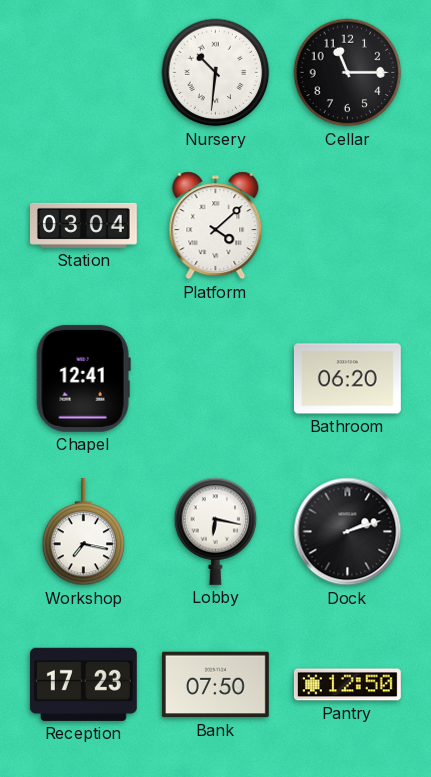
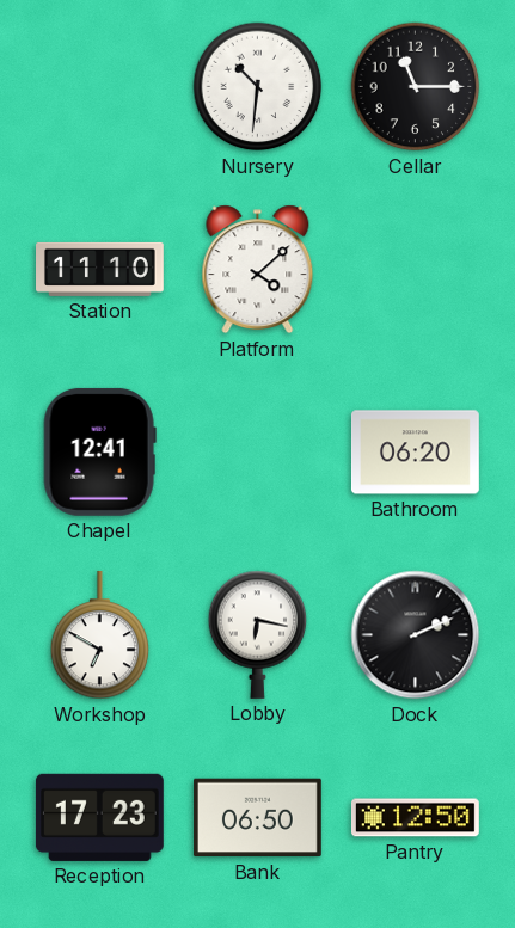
Station: 03:04 -> 11:10 (100, 269)
Workshop: 7:17 -> 6:50 (100, 635)
Dock: 2:12 -> 2:11 (416, 635)
Bank: 07:50 -> 06:50 (257, 818)
